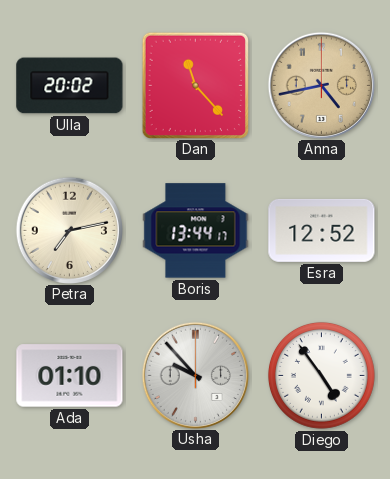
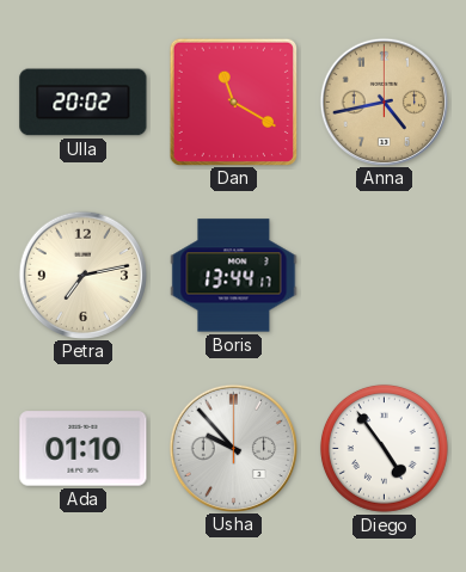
Dan: 11:23 -> 11:20 (233, 102)
Esra: 12:52 -> none (322, 230)
